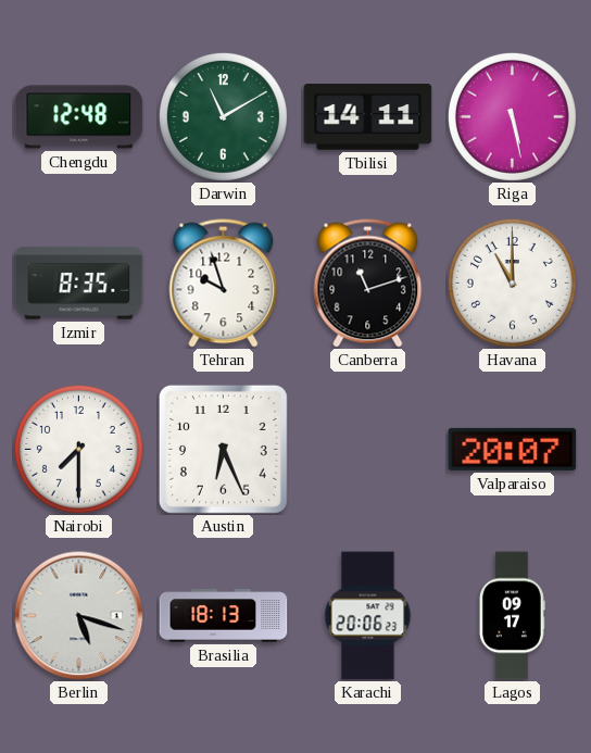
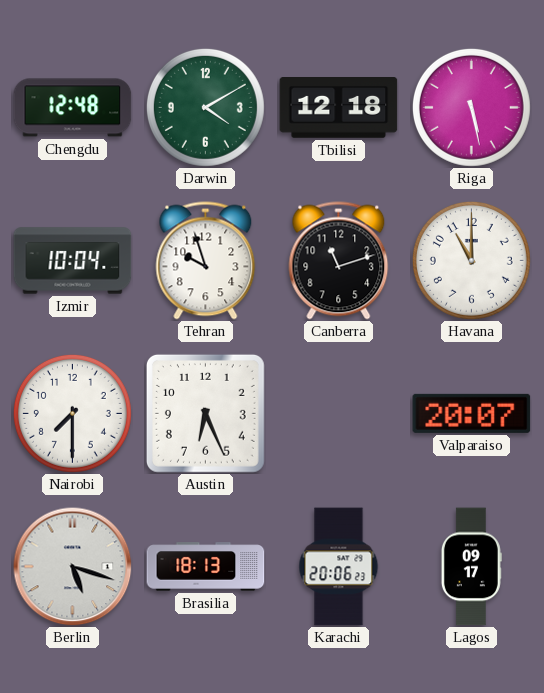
Darwin: 11:10 -> 4:10 (205, 107)
Tbilisi: 14:11 -> 12:18 (339, 108)
Izmir: 8:35 -> 10:04 (73, 261)
